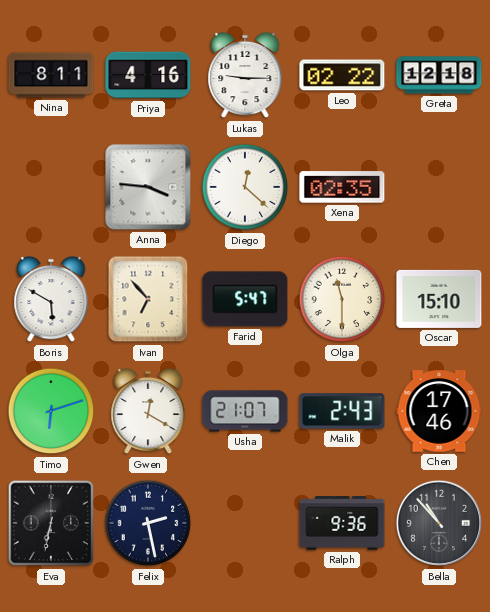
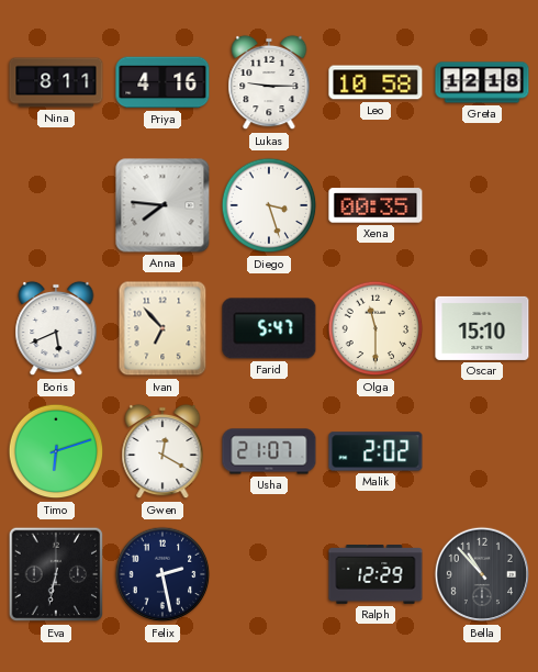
Leo: 02:22 -> 10:58 (376, 82)
Anna: 3:46 -> 7:46 (162, 205)
Diego: 12:22 -> 3:27 (269, 205)
Xena: 02:35 -> 00:35 (376, 205)
Boris: 5:50 -> 5:41 (56, 328)
Malik: 2:43 -> 2:02 (376, 451)
Chen: 17:46 -> none (439, 411)
Ralph: 9:36 -> 12:29 (376, 574)
